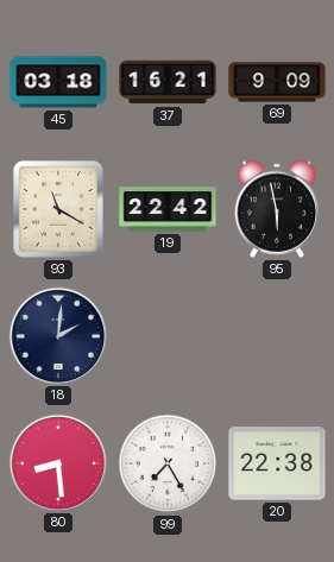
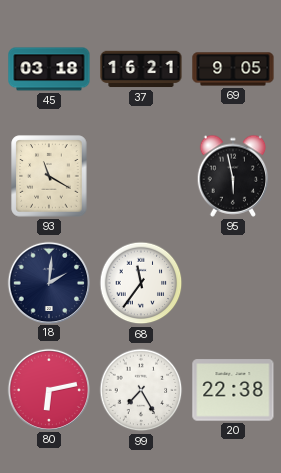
69: 9:09 -> 9:05 (233, 69)
19: 22:42 -> none (168, 209)
68: none -> 11:36 (141, 283)
80: 8:29 -> 6:13 (48, 389)
